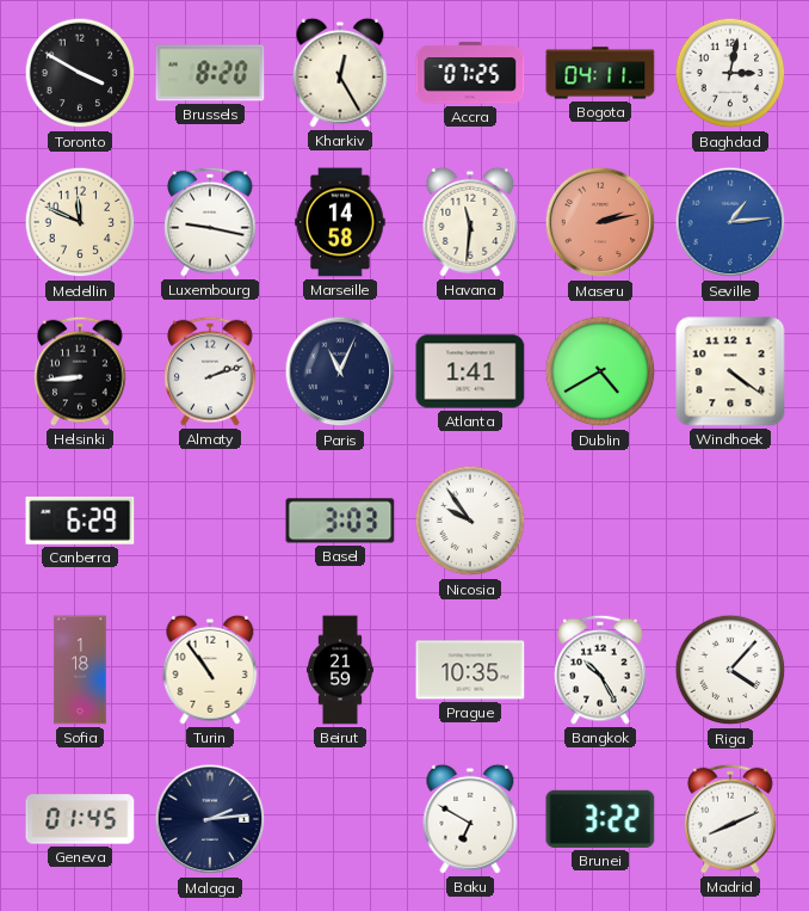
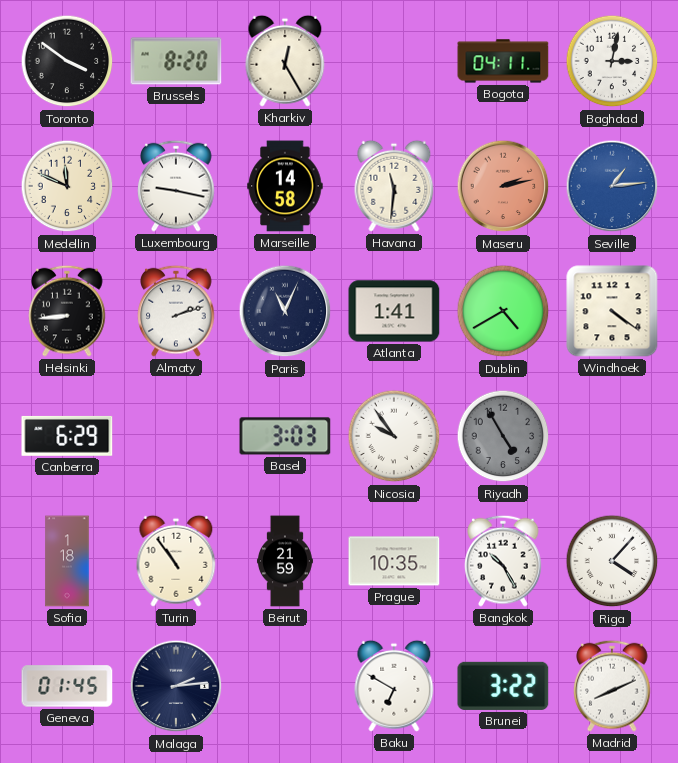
Toronto: 3:50 -> 3:51 (67, 61)
Accra: 07:25 -> none (470, 73)
Riyadh: none -> 4:55 (503, 436)
